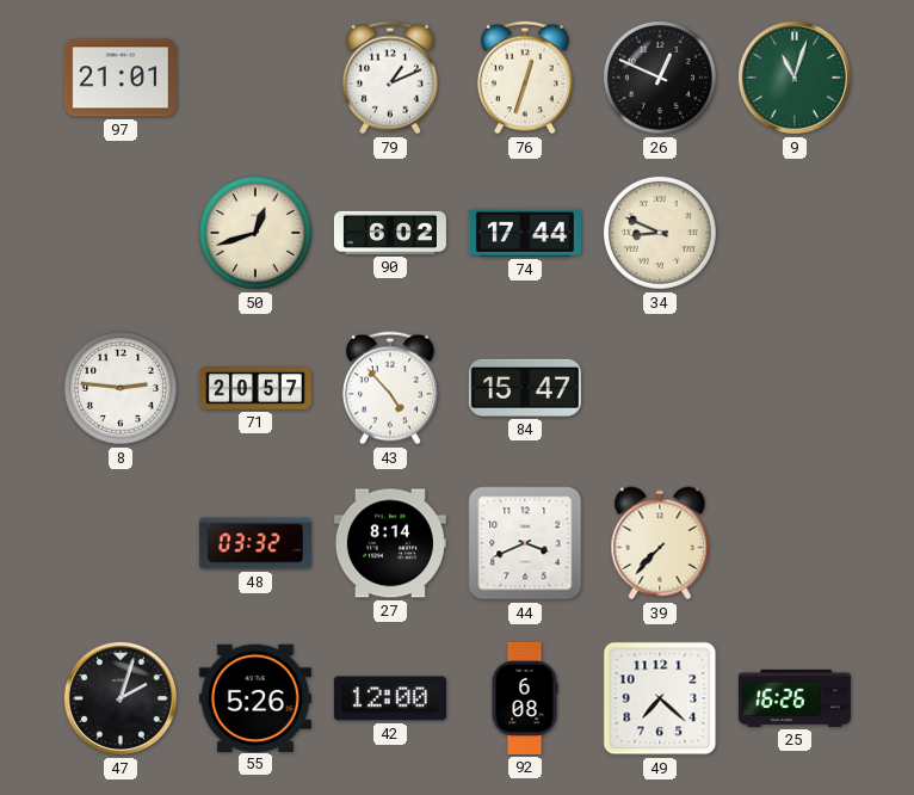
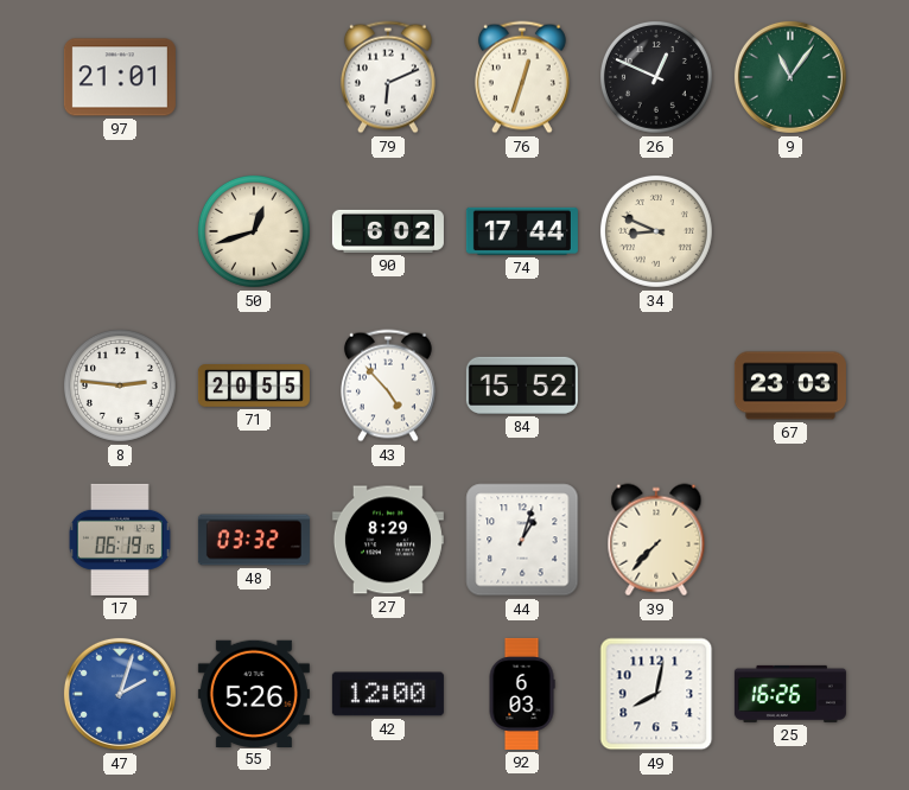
79: 1:11 -> 6:11 (388, 77)
9: 11:03 -> 11:06 (790, 77)
71: 20:57 -> 20:55 (254, 386)
84: 15:47 -> 15:52 (522, 386)
67: none -> 23:03 (790, 386)
17: none -> 06:19 (120, 540)
27: 8:14 -> 8:29 (388, 540)
44: 3:41 -> 1:03 (522, 540)
47 dial: black -> blue (120, 694)
92: 6:08 -> 6:03 (522, 694)
49: 7:22 -> 8:02 (656, 694)
